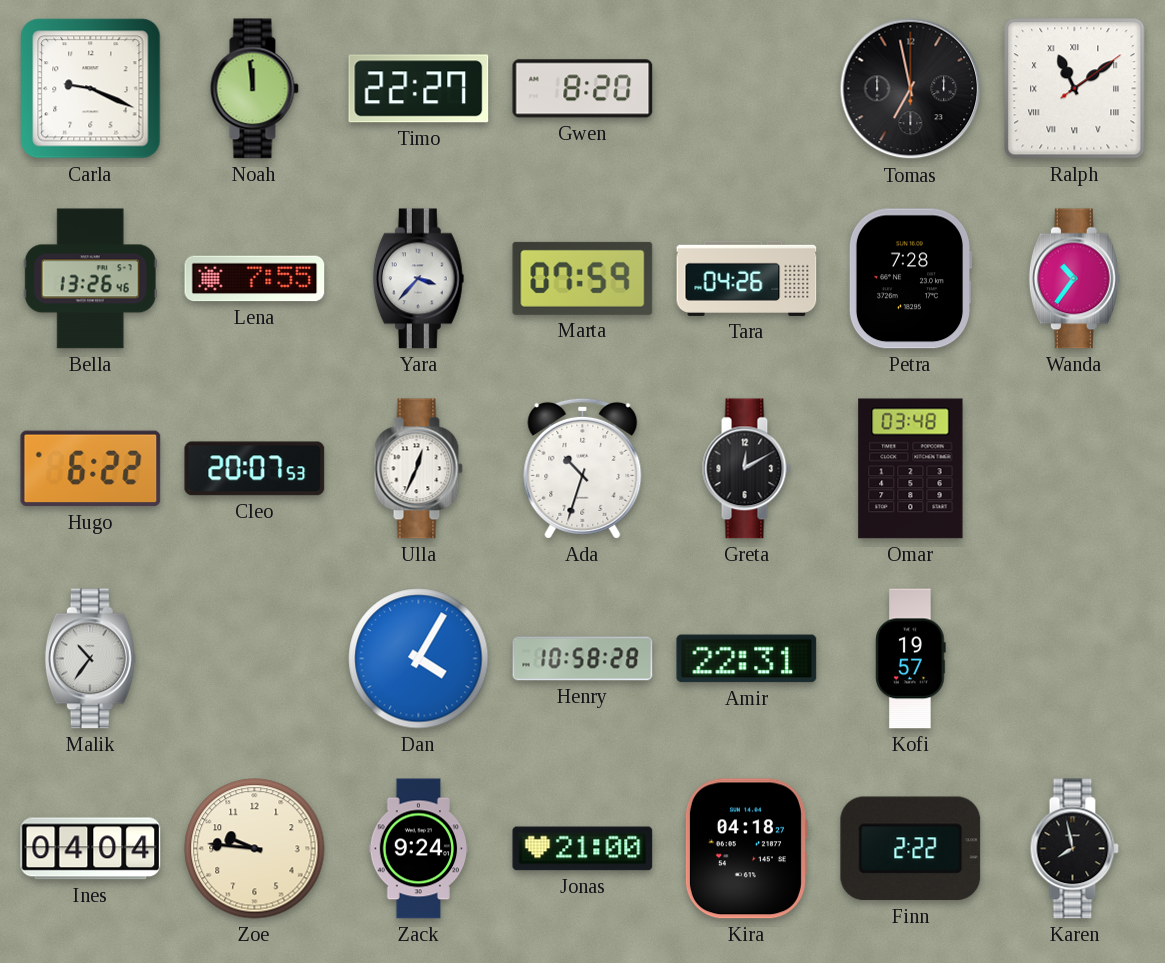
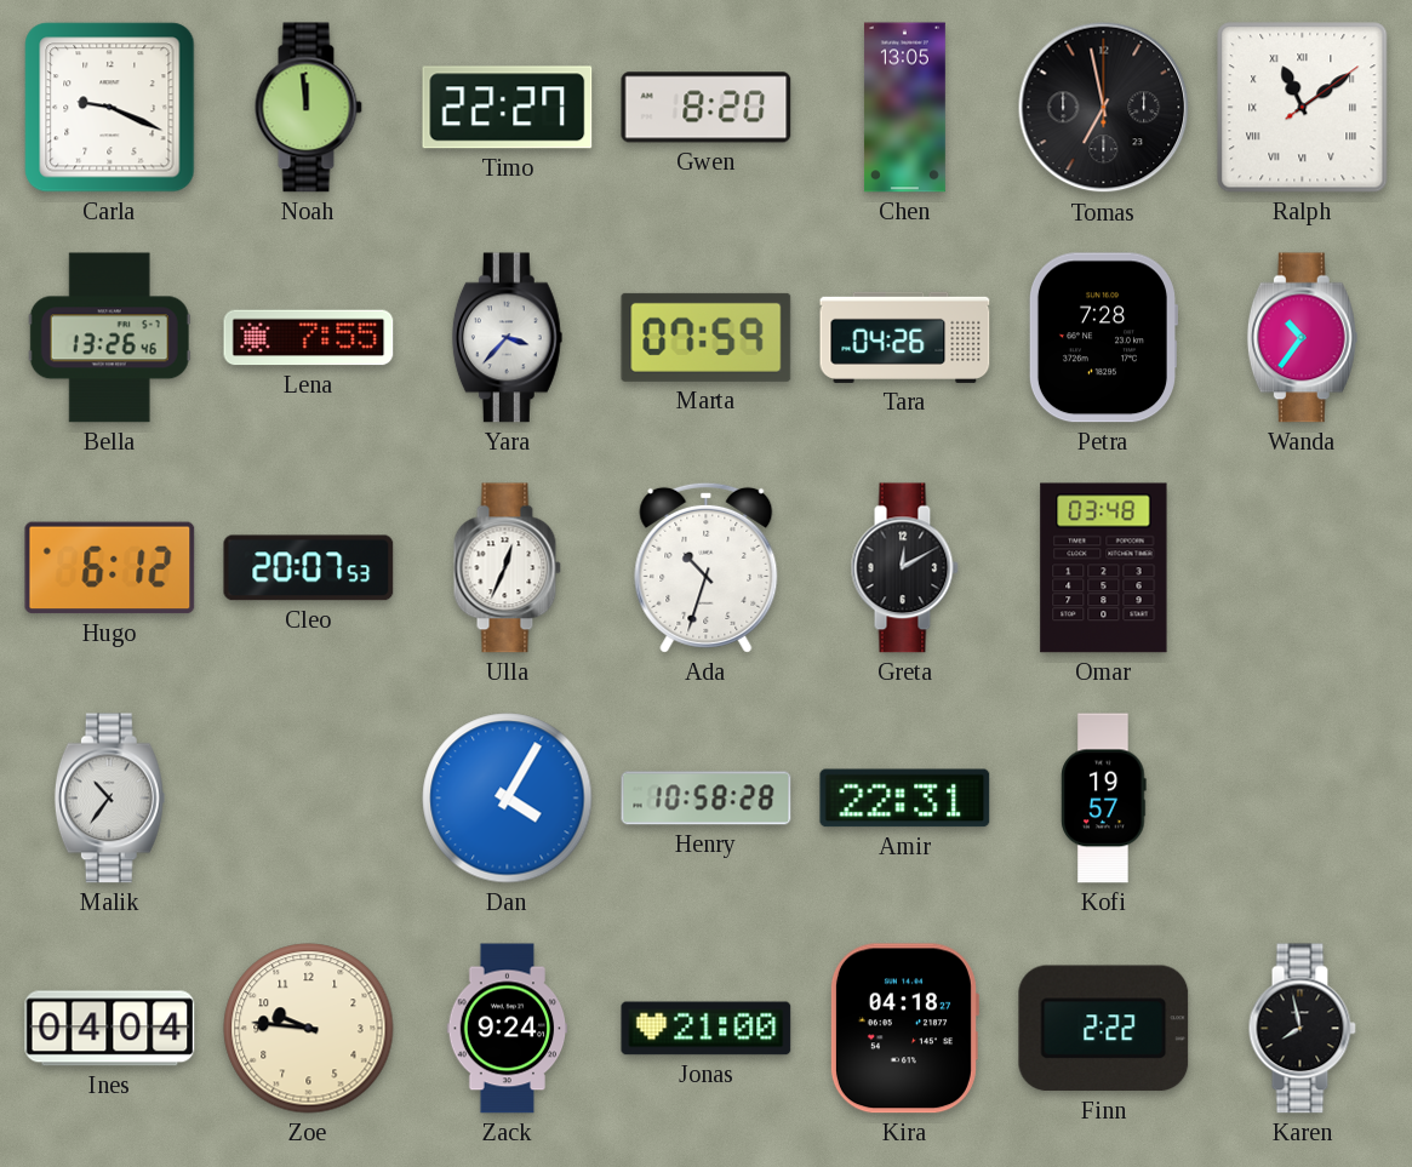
Chen: none -> 13:05 (904, 108)
Hugo: 6:22 -> 6:12 (110, 568)
